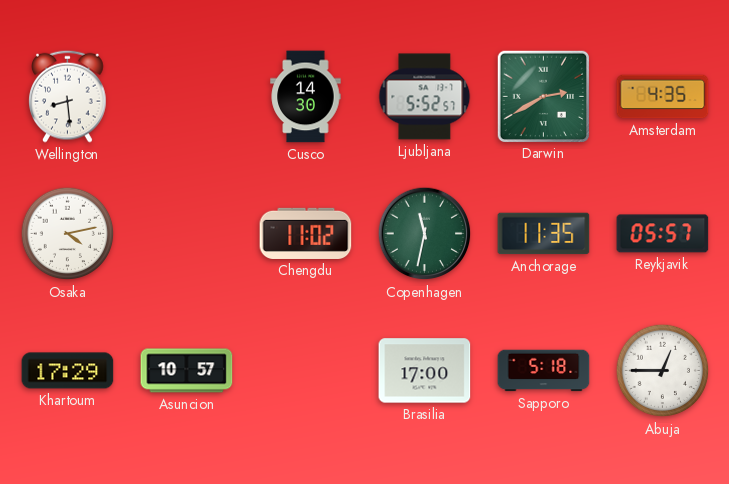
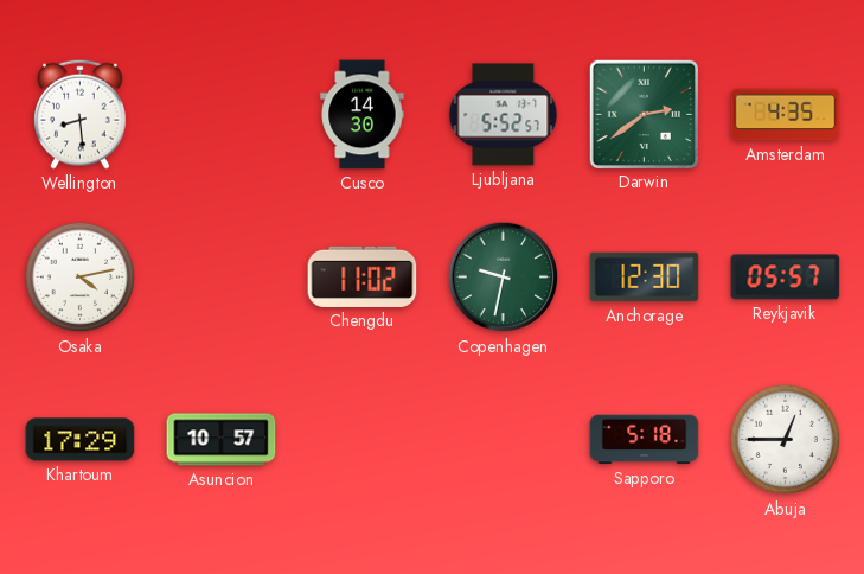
Darwin: 2:40 -> 2:39 (644, 114)
Copenhagen: 11:32 -> 9:32 (504, 278)
Anchorage: 11:35 -> 12:30 (645, 278)
Brasilia: 17:00 -> none (425, 371)
